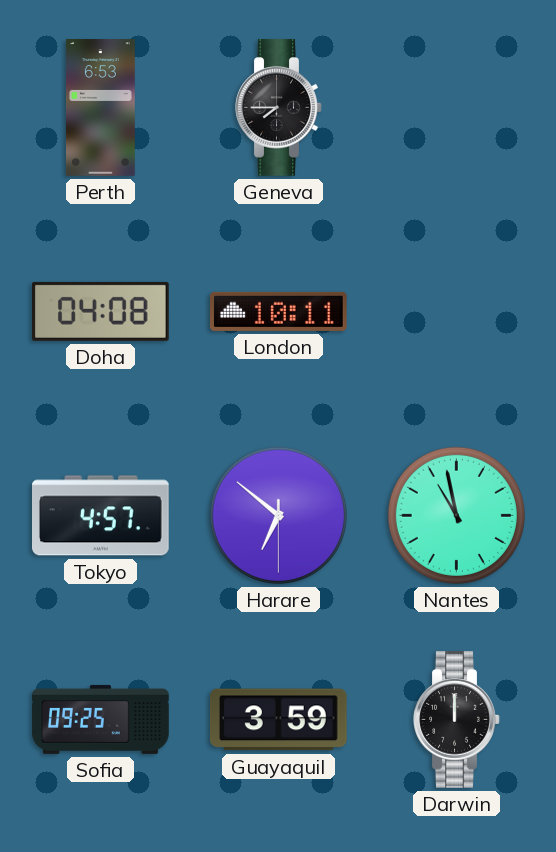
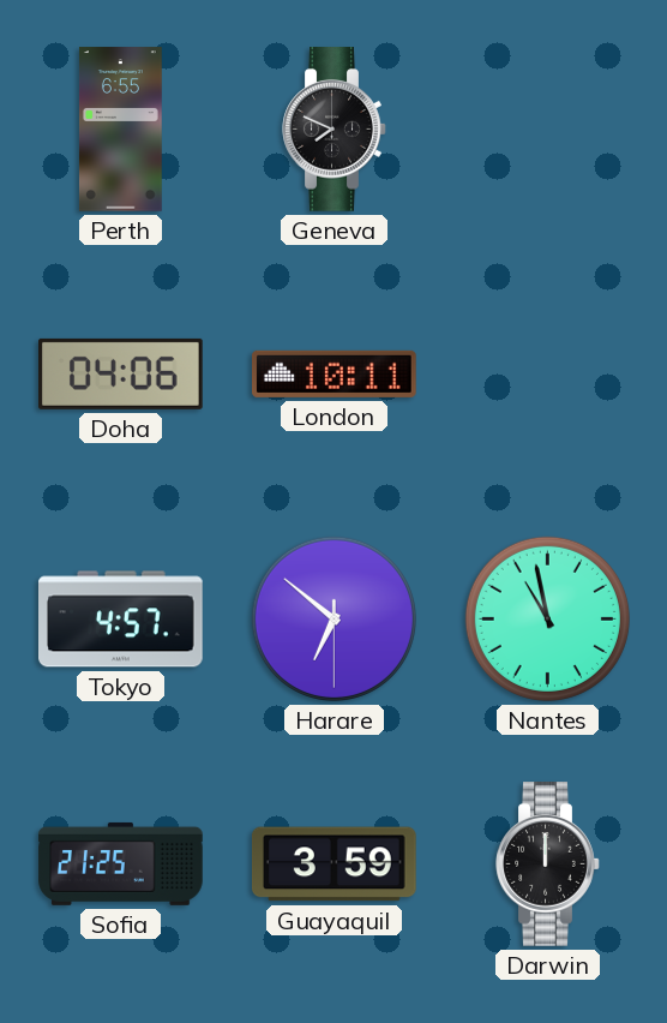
Perth: 6:53 -> 6:55 (120, 130)
Geneva: 7:45 -> 7:49 (335, 130)
Doha: 04:08 -> 04:06 (121, 373)
Sofia: 09:25 -> 21:25 (121, 863)
